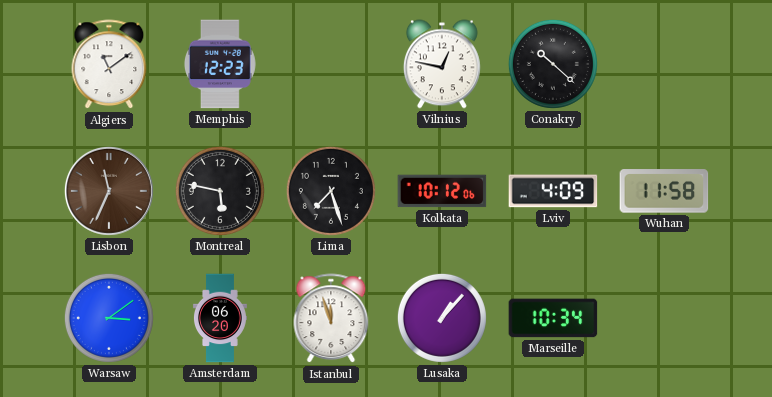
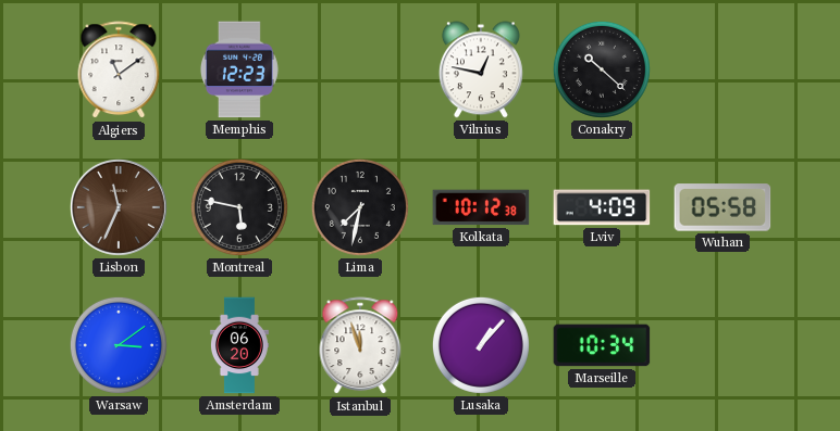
Lima: 7:27 -> 7:32 (360, 207)
Kolkata: 10:12:06 -> 10:12:38 (481, 207)
Wuhan: 11:58 -> 05:58 (722, 207)
